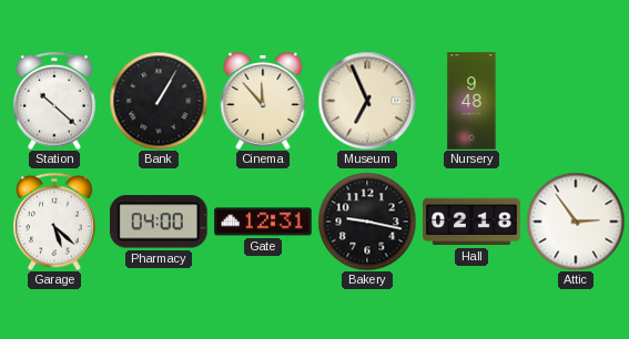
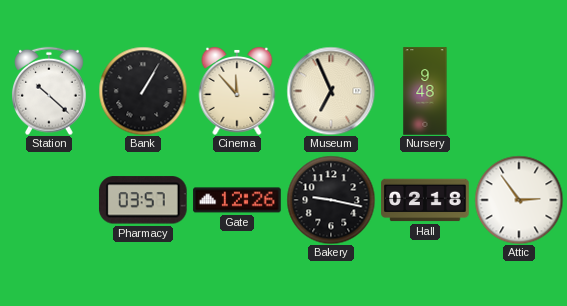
Garage: 5:22 -> none (55, 222)
Pharmacy: 04:00 -> 03:57 (143, 200)
Gate: 12:31 -> 12:26 (237, 200)
